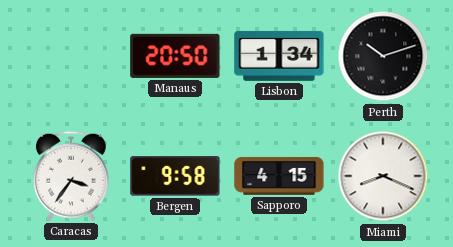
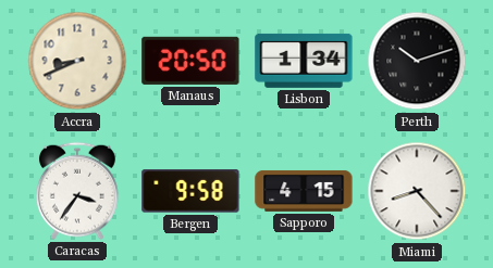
Accra: none -> 8:41 (77, 61)
Miami: 8:19 -> 8:23 (417, 191)
